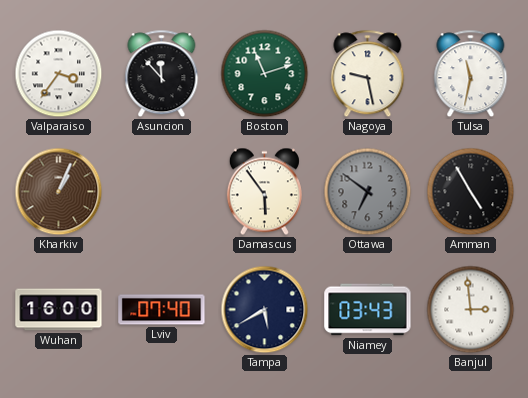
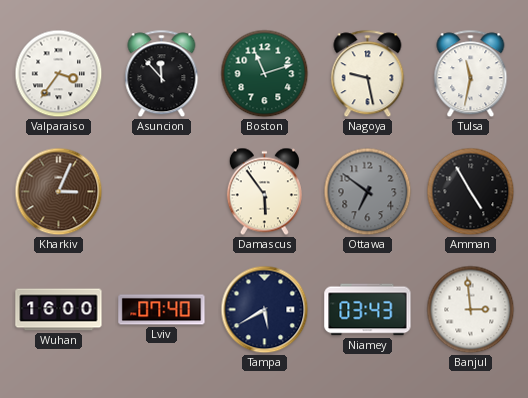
Kharkiv: 1:04 -> 3:04 (59, 192)
